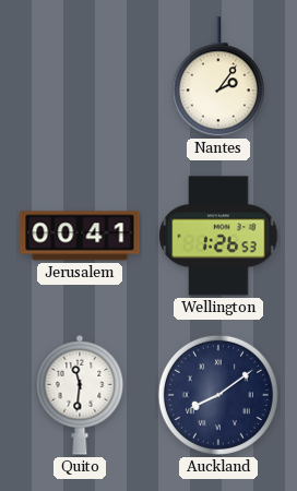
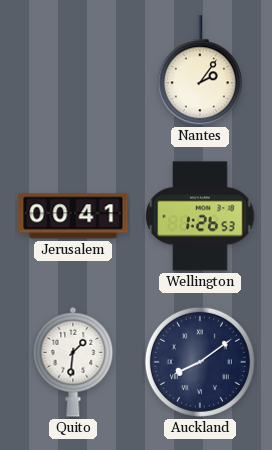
Quito: 11:31 -> 1:31 (73, 362)
